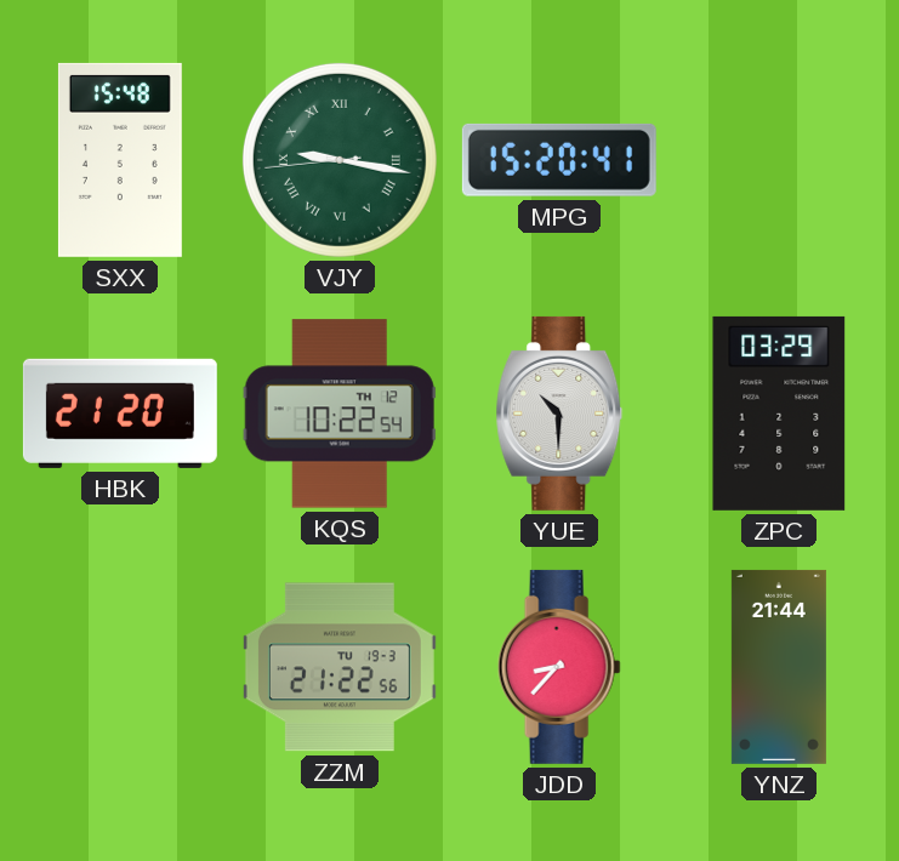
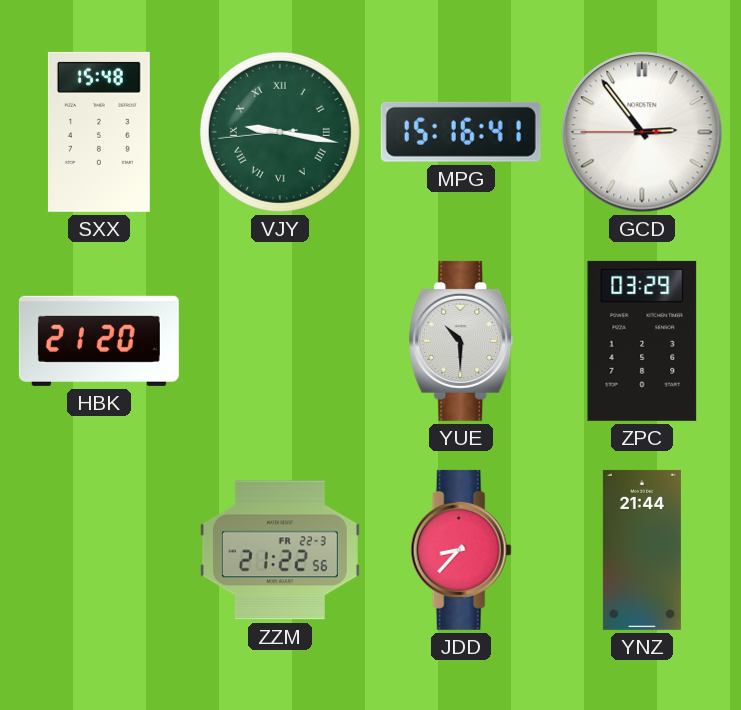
MPG: 15:20 -> 15:16 (461, 132)
GCD: none -> 2:53 (642, 132)
KQS: 10:22 -> none (340, 414)
ZZM date: TU 19-3 -> FR 22-3 (280, 550)
